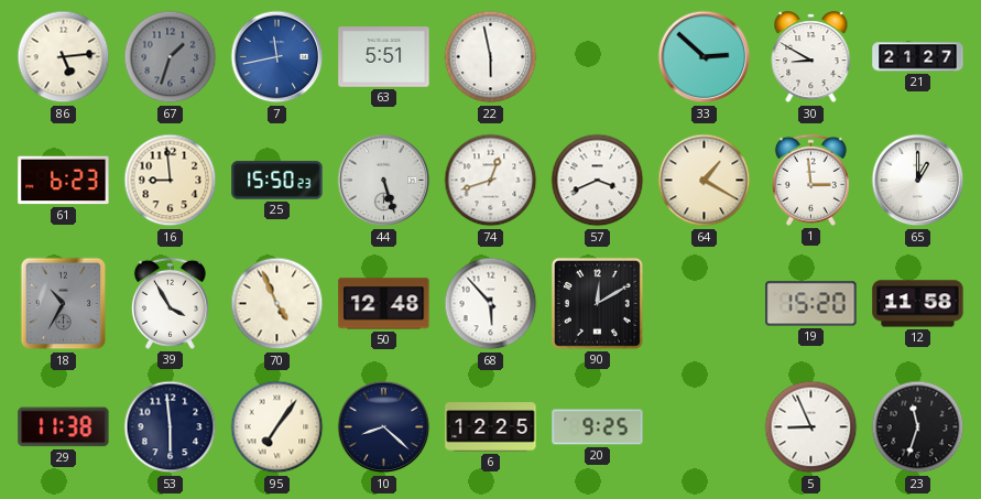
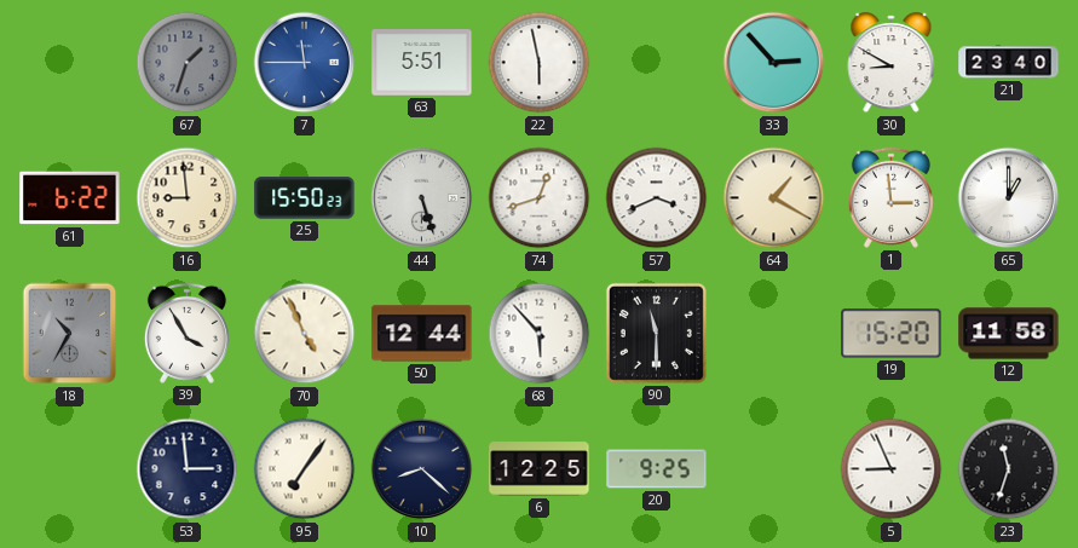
86: 5:14 -> none (64, 57)
7: 11:43 -> 11:45 (305, 63)
33: 2:52 -> 2:53 (774, 63)
21: 21:27 -> 23:40 (1009, 63)
61: 6:23 -> 6:22 (70, 198)
50: 12:48 -> 12:44 (422, 334)
90: 12:10 -> 11:30 (656, 333)
29: 11:38 -> none (64, 427)
53: 5:59 -> 2:59 (188, 469)
